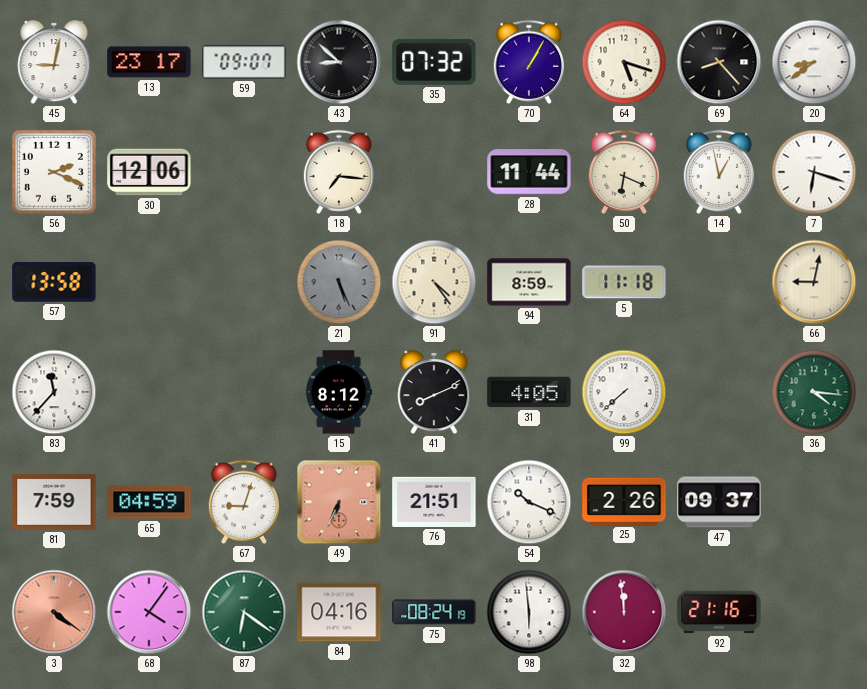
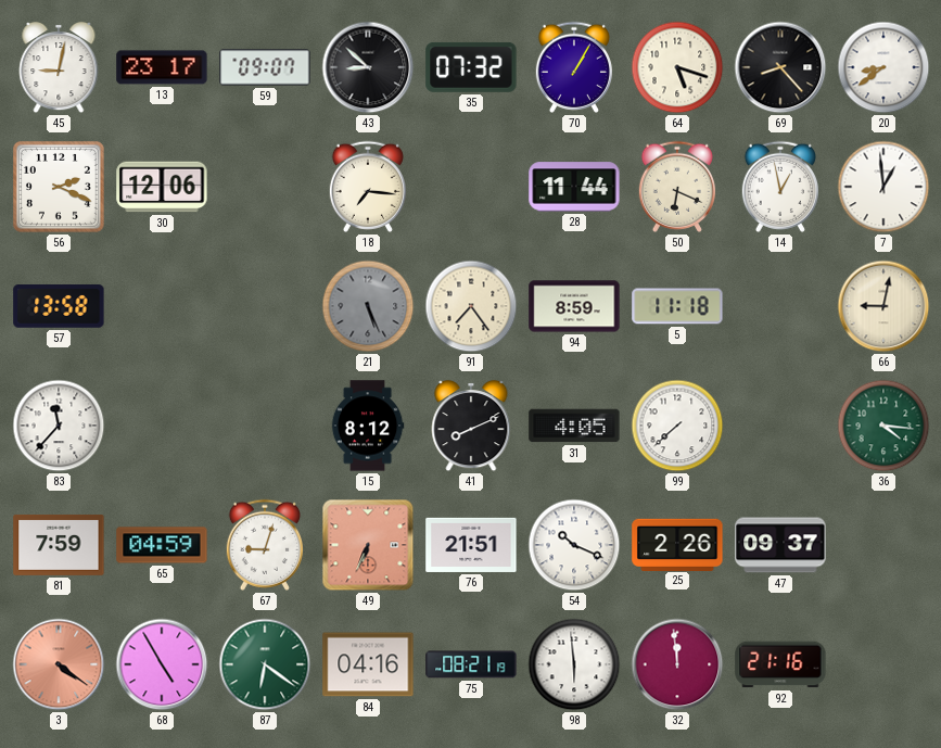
7: 6:18 -> 12:59 (883, 187)
91: 4:24 -> 7:24 (471, 306)
68: 4:06 -> 4:55 (162, 664)
75: 08:24 -> 08:21 (471, 664)
